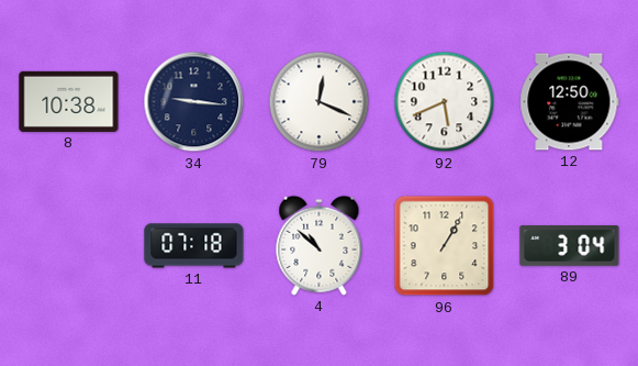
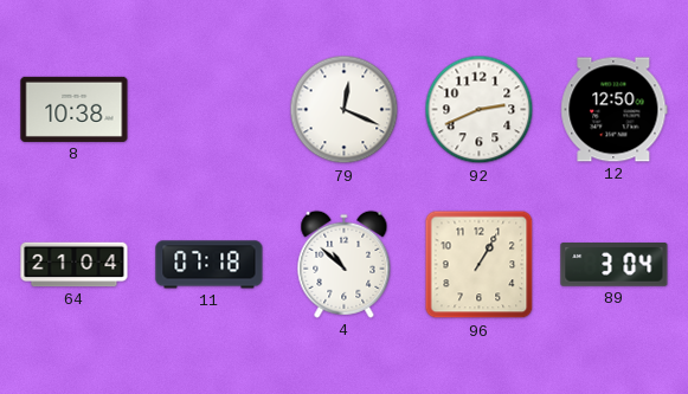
34: 9:16 -> none (194, 102)
92: 5:41 -> 2:41 (480, 110)
64: none -> 21:04 (75, 265)
